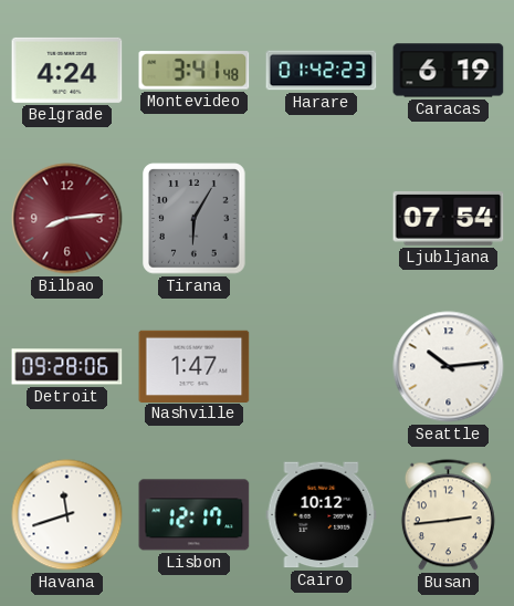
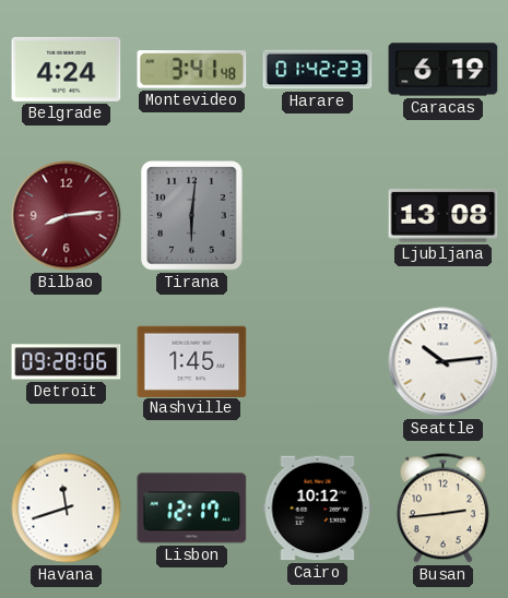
Tirana: 6:05 -> 6:01 (192, 216)
Ljubljana: 07:54 -> 13:08 (444, 215)
Nashville: 1:47 -> 1:45 (192, 361)
